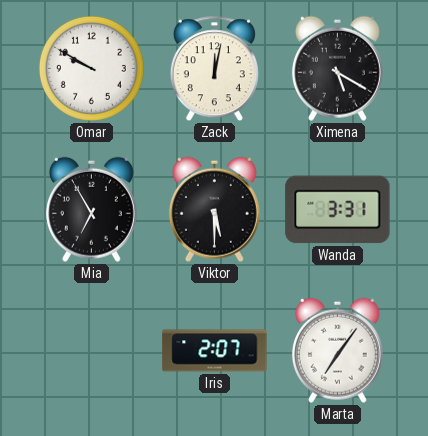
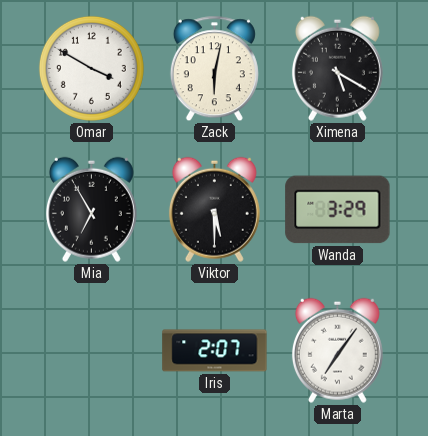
Omar: 9:50 -> 3:50 (91, 68)
Zack: 12:02 -> 6:02 (214, 69)
Wanda: 3:31 -> 3:29 (338, 210)
